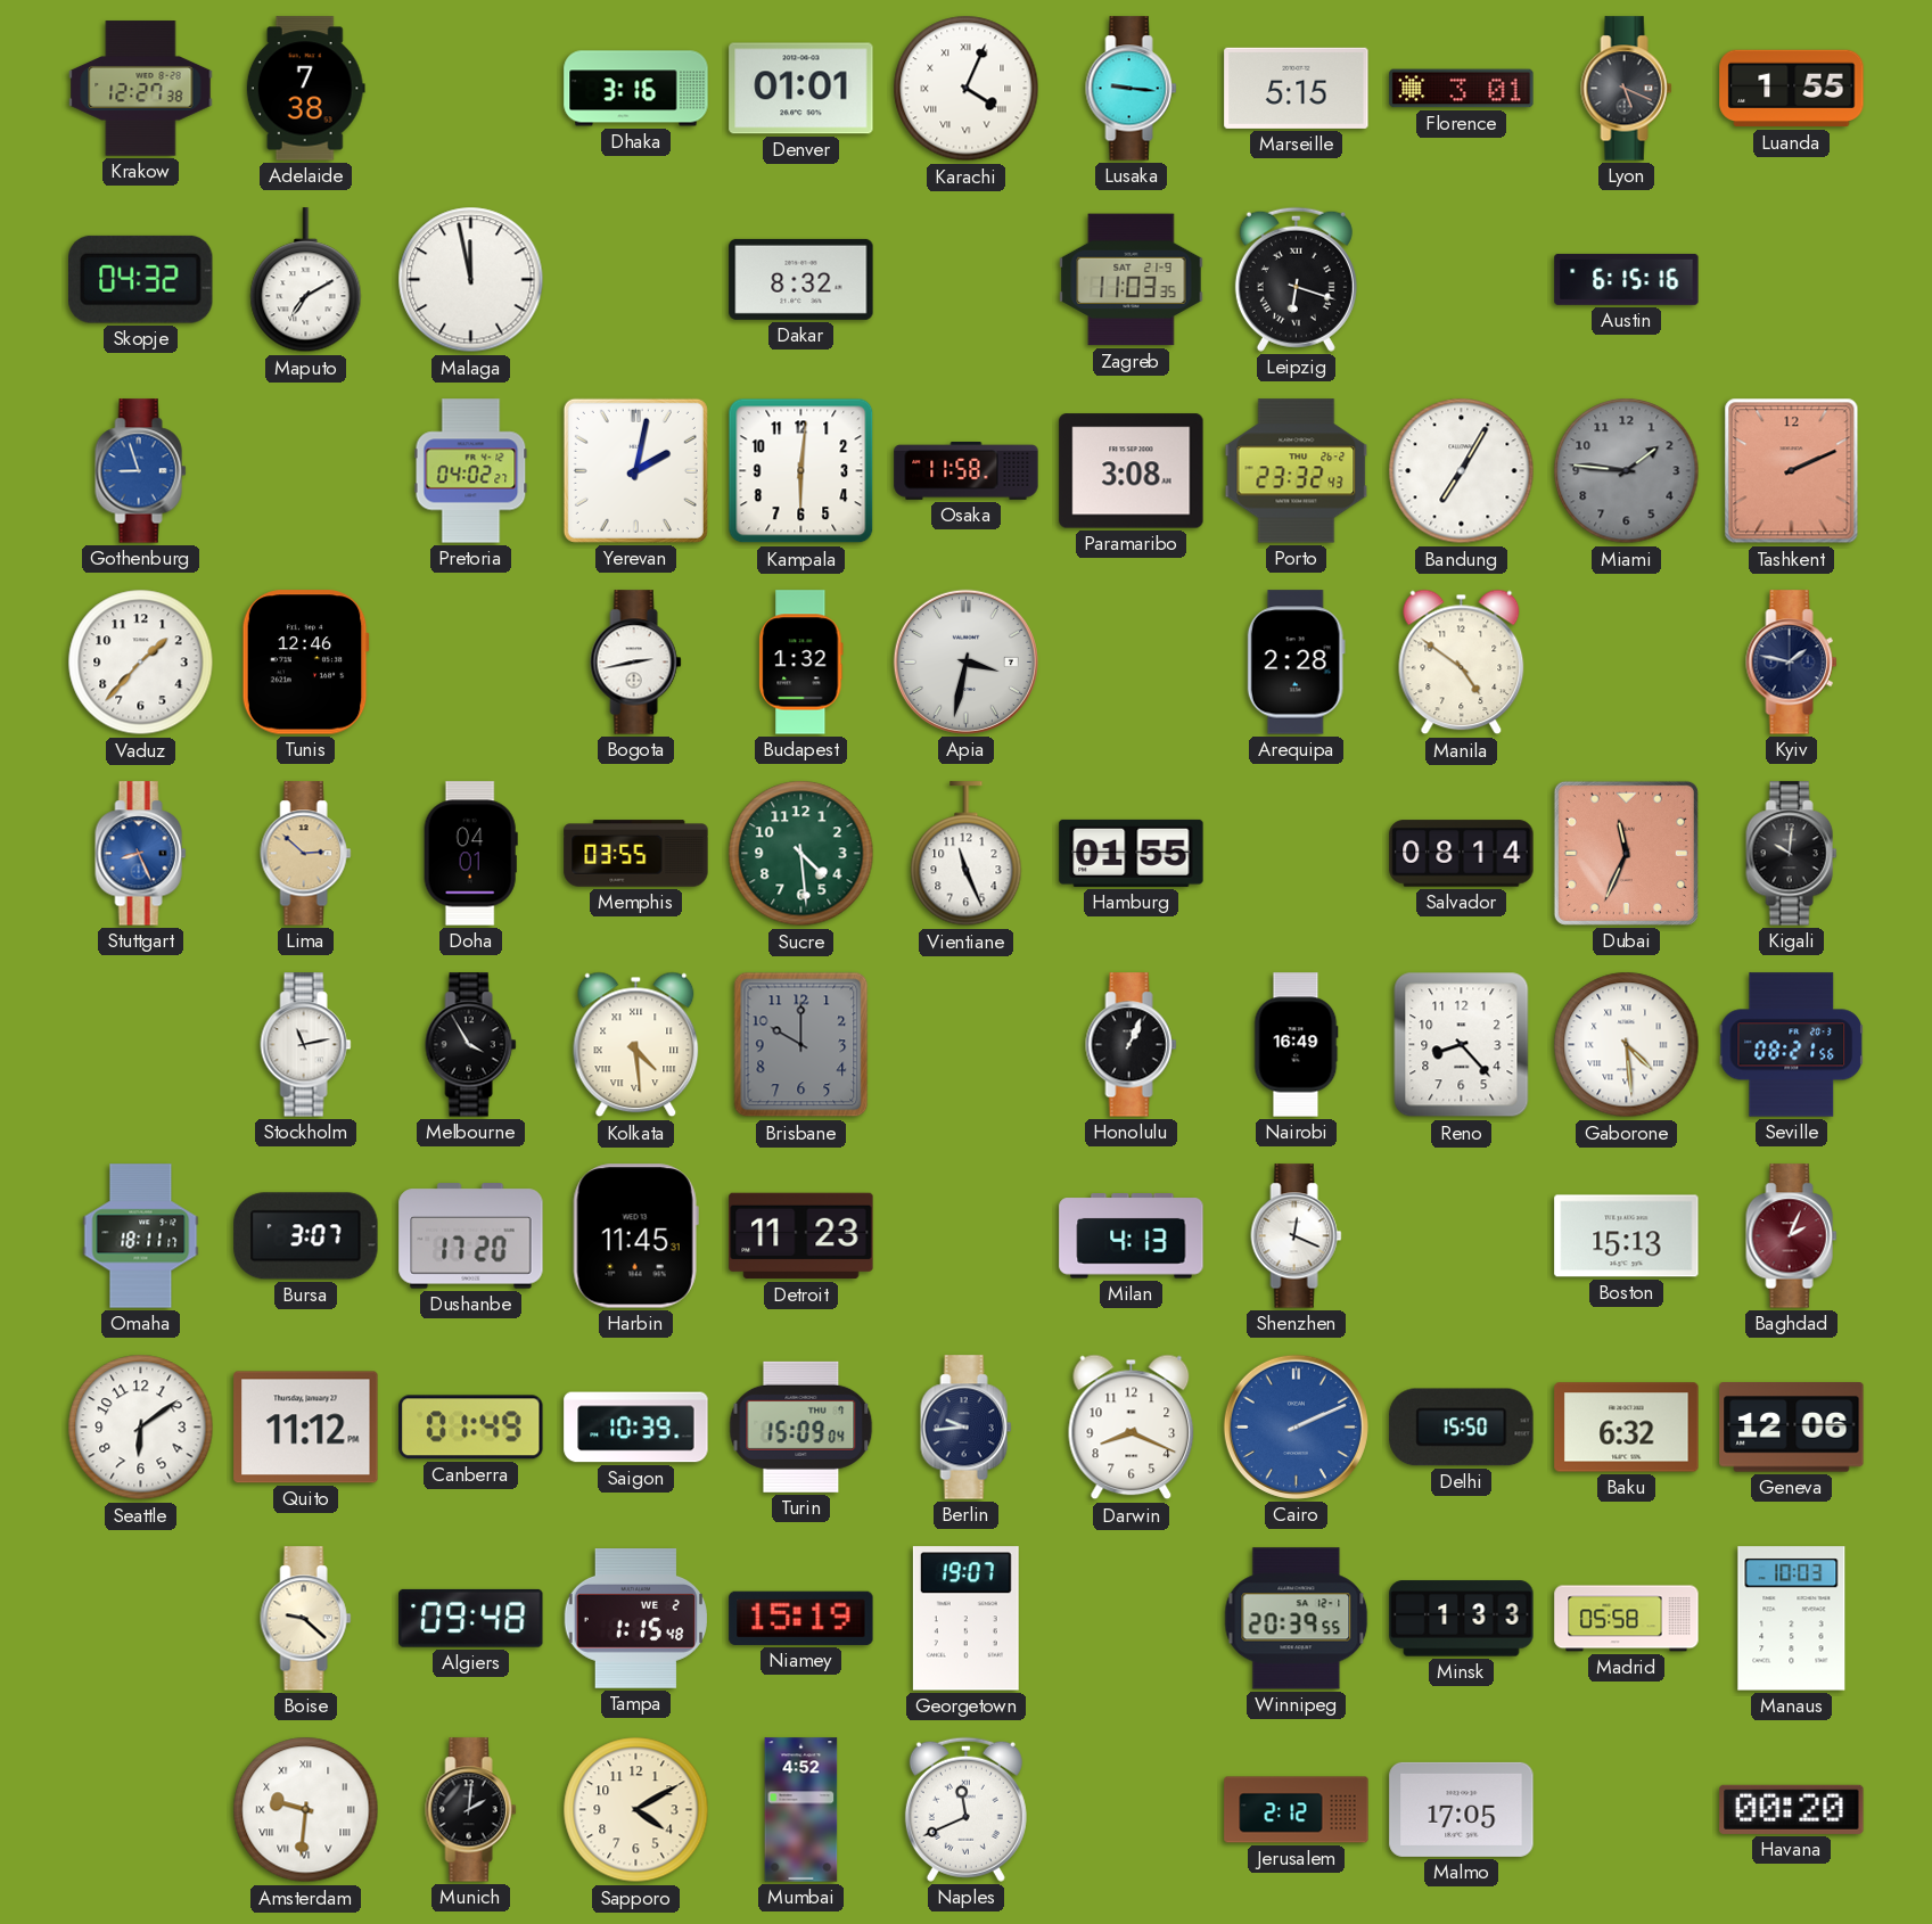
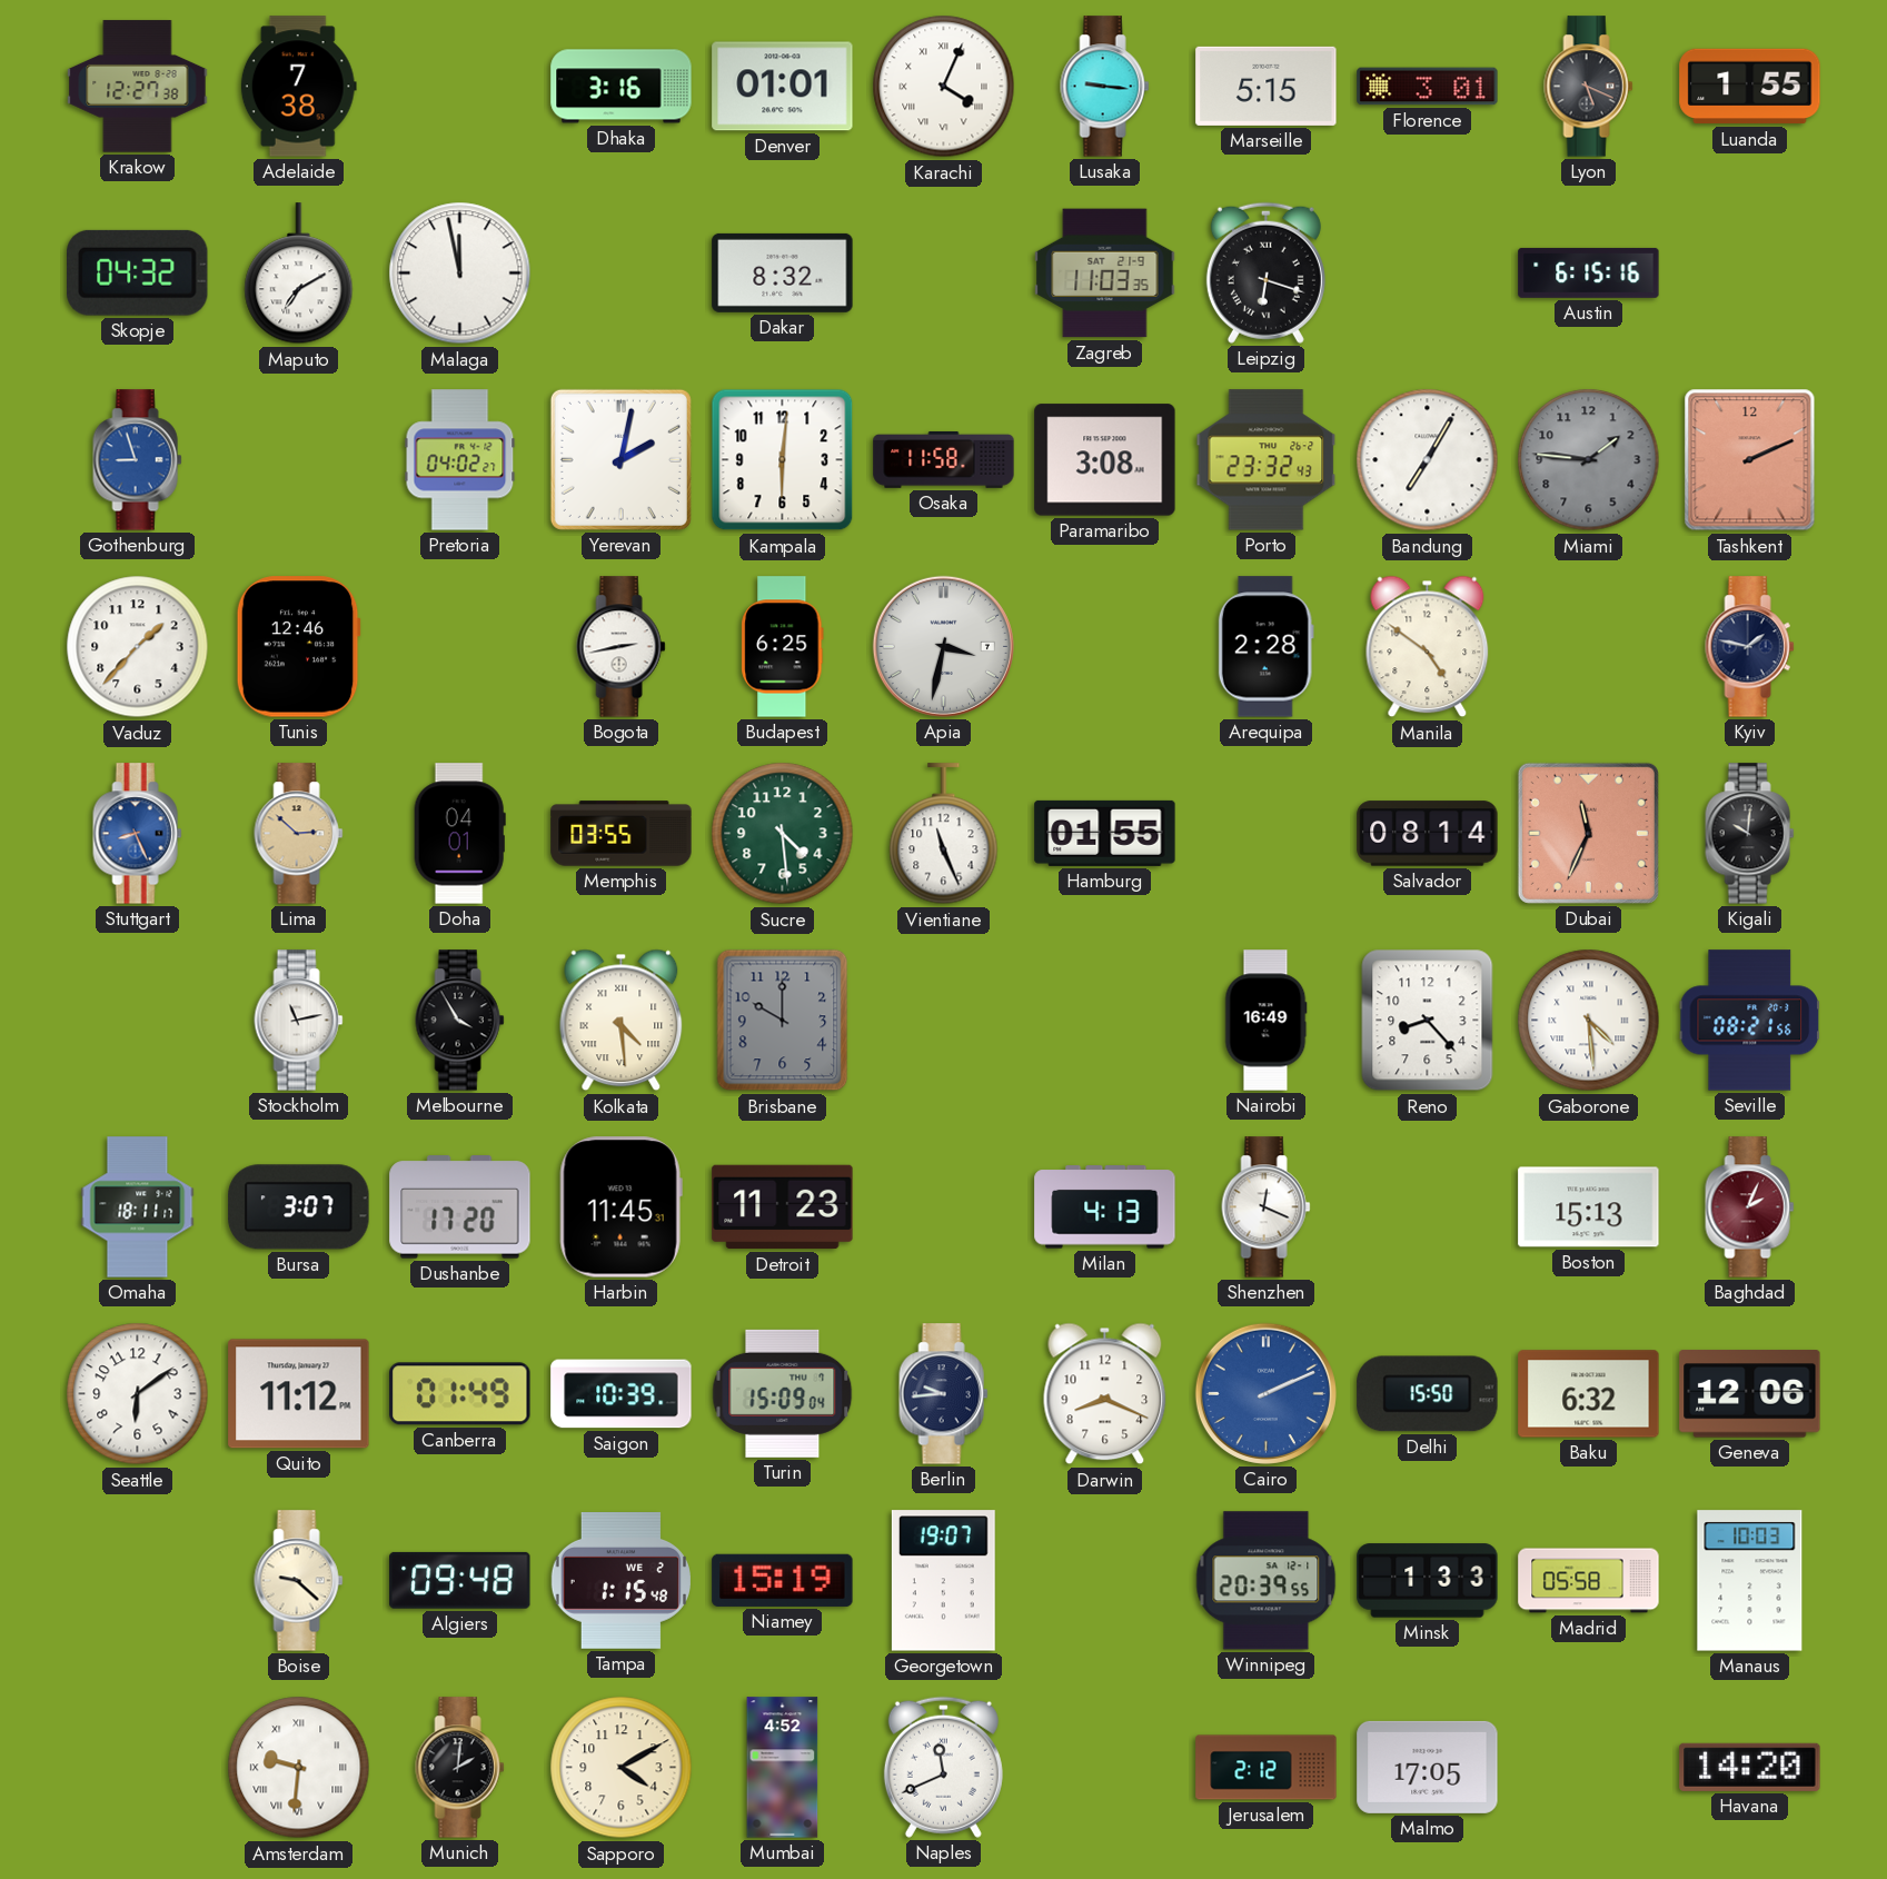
Budapest: 1:32 -> 6:25 (783, 647)
Honolulu: 1:04 -> none (1132, 1045)
Havana: 00:20 -> 14:20 (1750, 1767)
